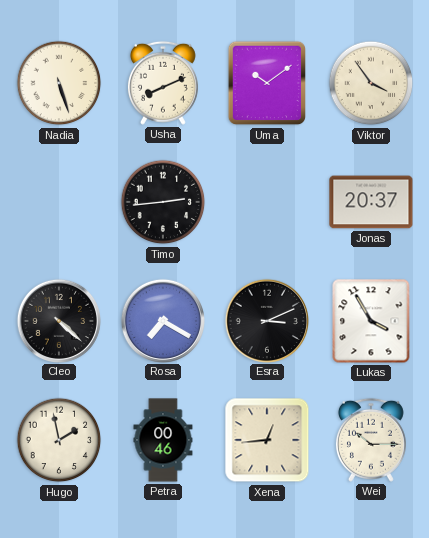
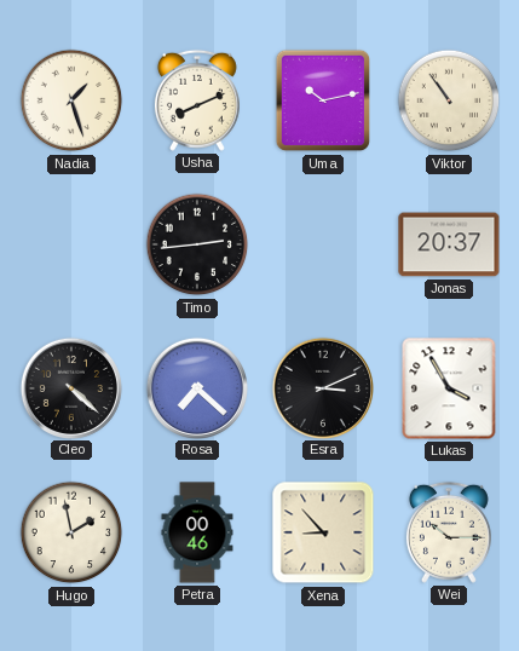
Nadia: 5:27 -> 1:27 (71, 100)
Uma: 10:09 -> 10:13 (323, 100)
Viktor: 3:54 -> 10:54 (449, 100)
Rosa: 7:20 -> 7:22 (196, 387)
Xena: 12:44 -> 8:53 (323, 532)
